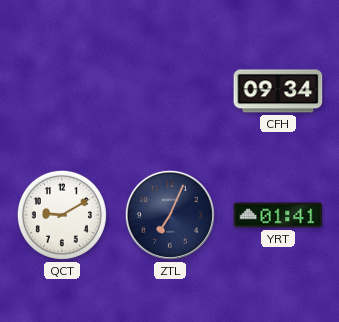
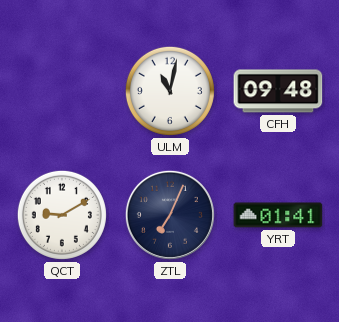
ULM: none -> 11:02 (170, 91)
CFH: 09:34 -> 09:48 (278, 91)
